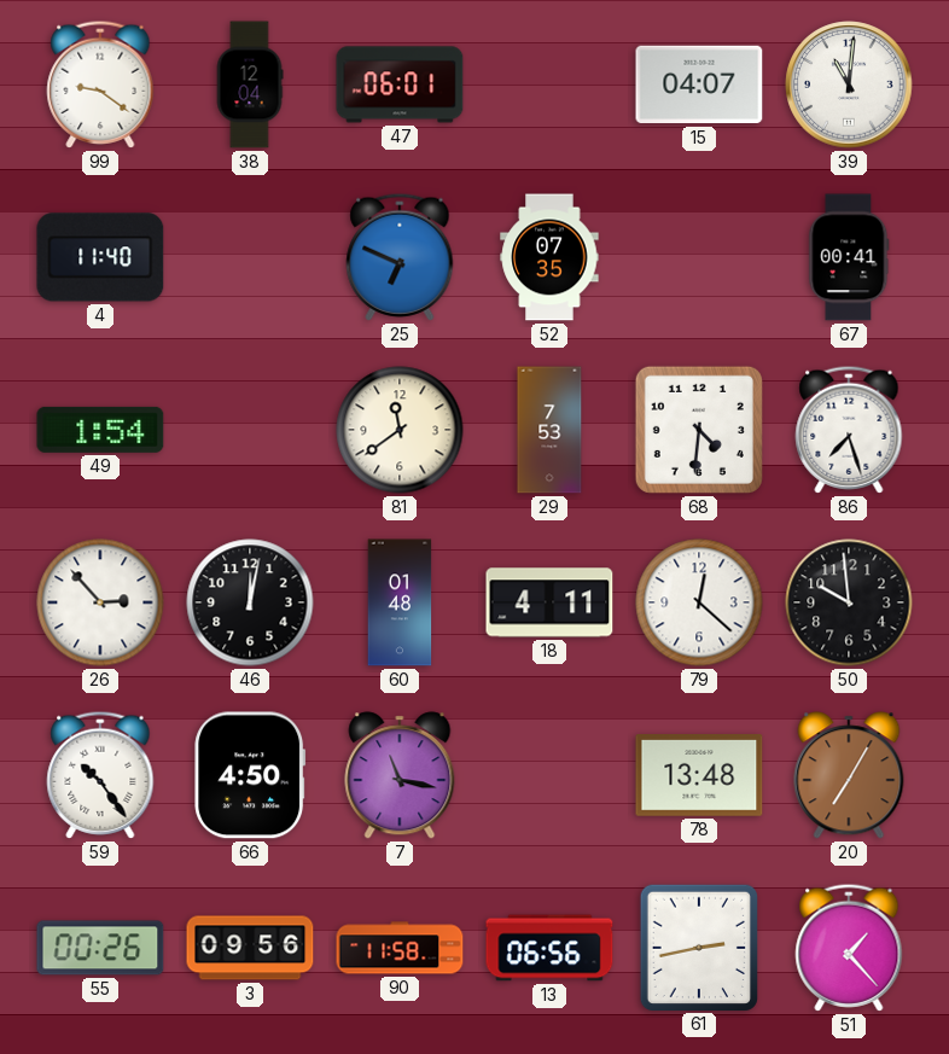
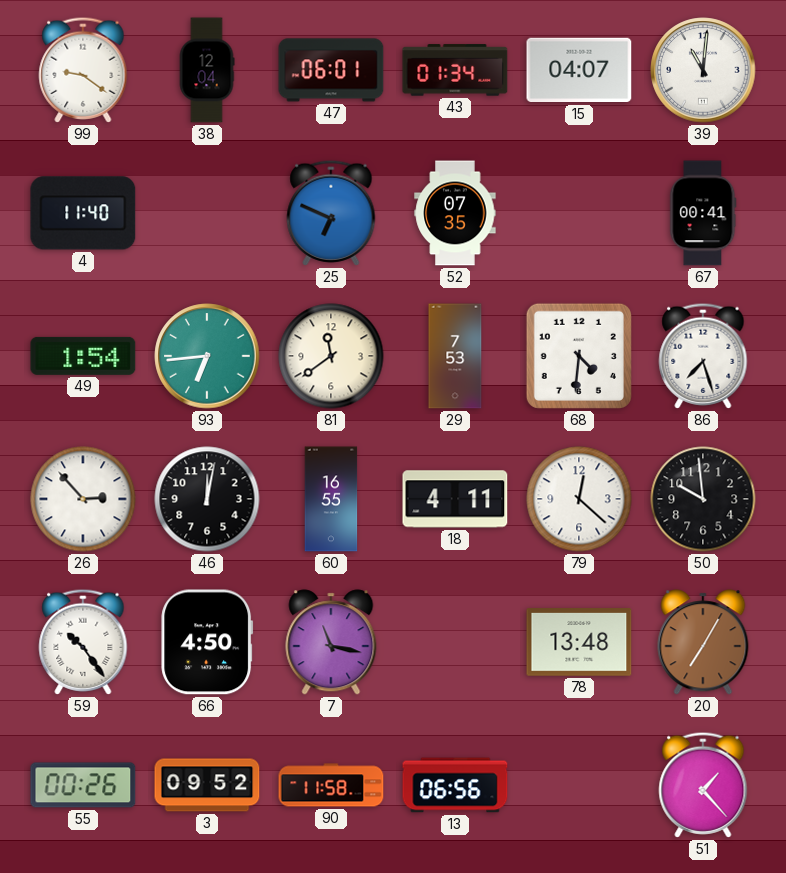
43: none -> 01:34 (455, 70)
93: none -> 6:44 (207, 356)
60: 01:48 -> 16:55 (331, 499)
3: 09:56 -> 09:52 (207, 785)
61: 2:43 -> none (698, 947)
